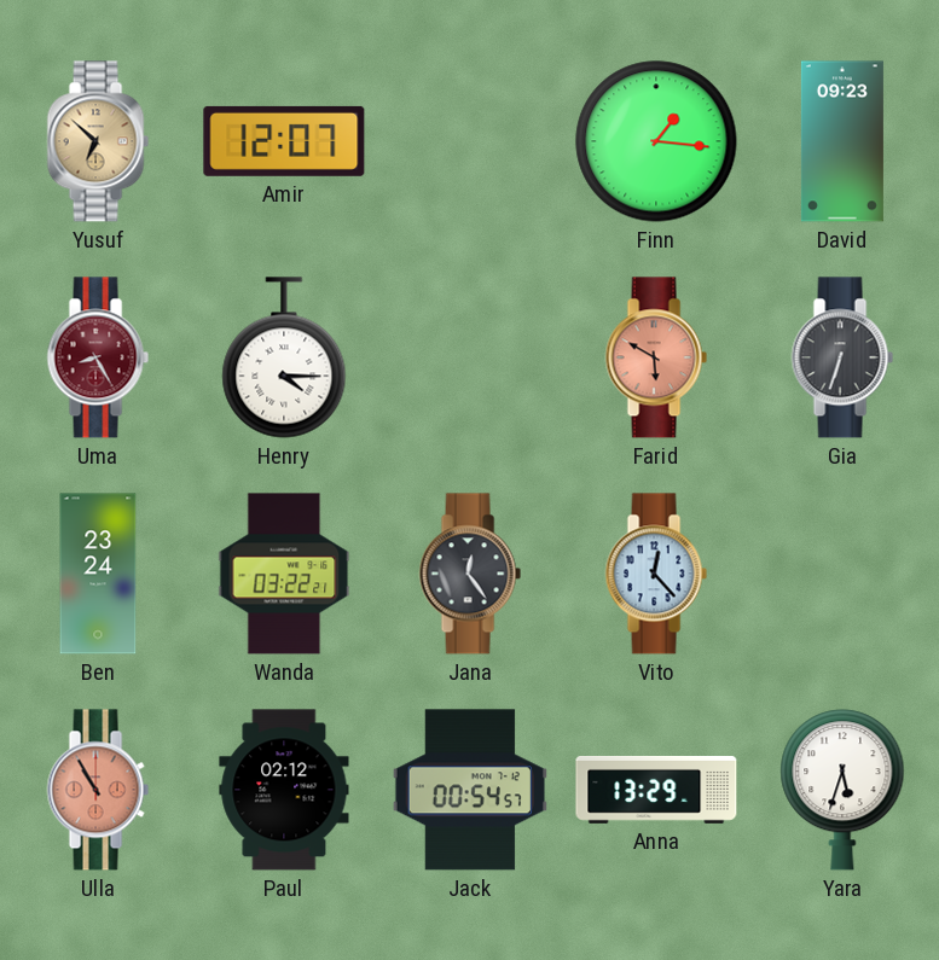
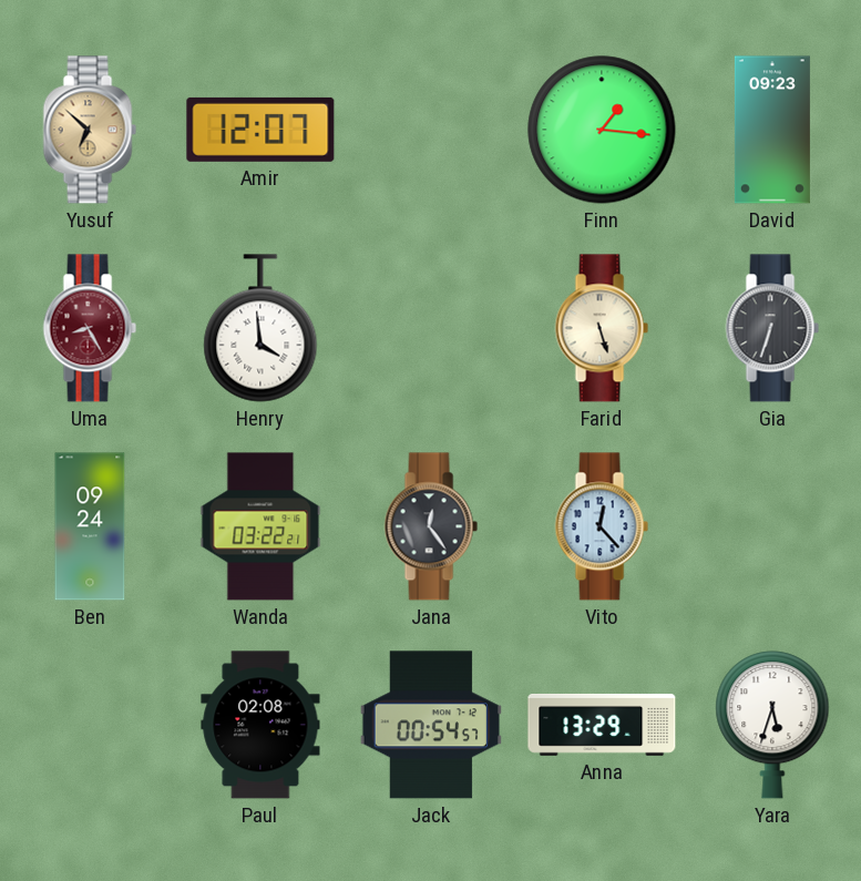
Henry: 4:15 -> 3:59 (260, 328)
Farid: 5:50 -> 5:27 (602, 328)
Farid dial: salmon -> cream (602, 328)
Ben: 23:24 -> 09:24 (90, 526)
Ulla: 10:55 -> none (98, 790)
Paul: 02:12 -> 02:08 (260, 725)
